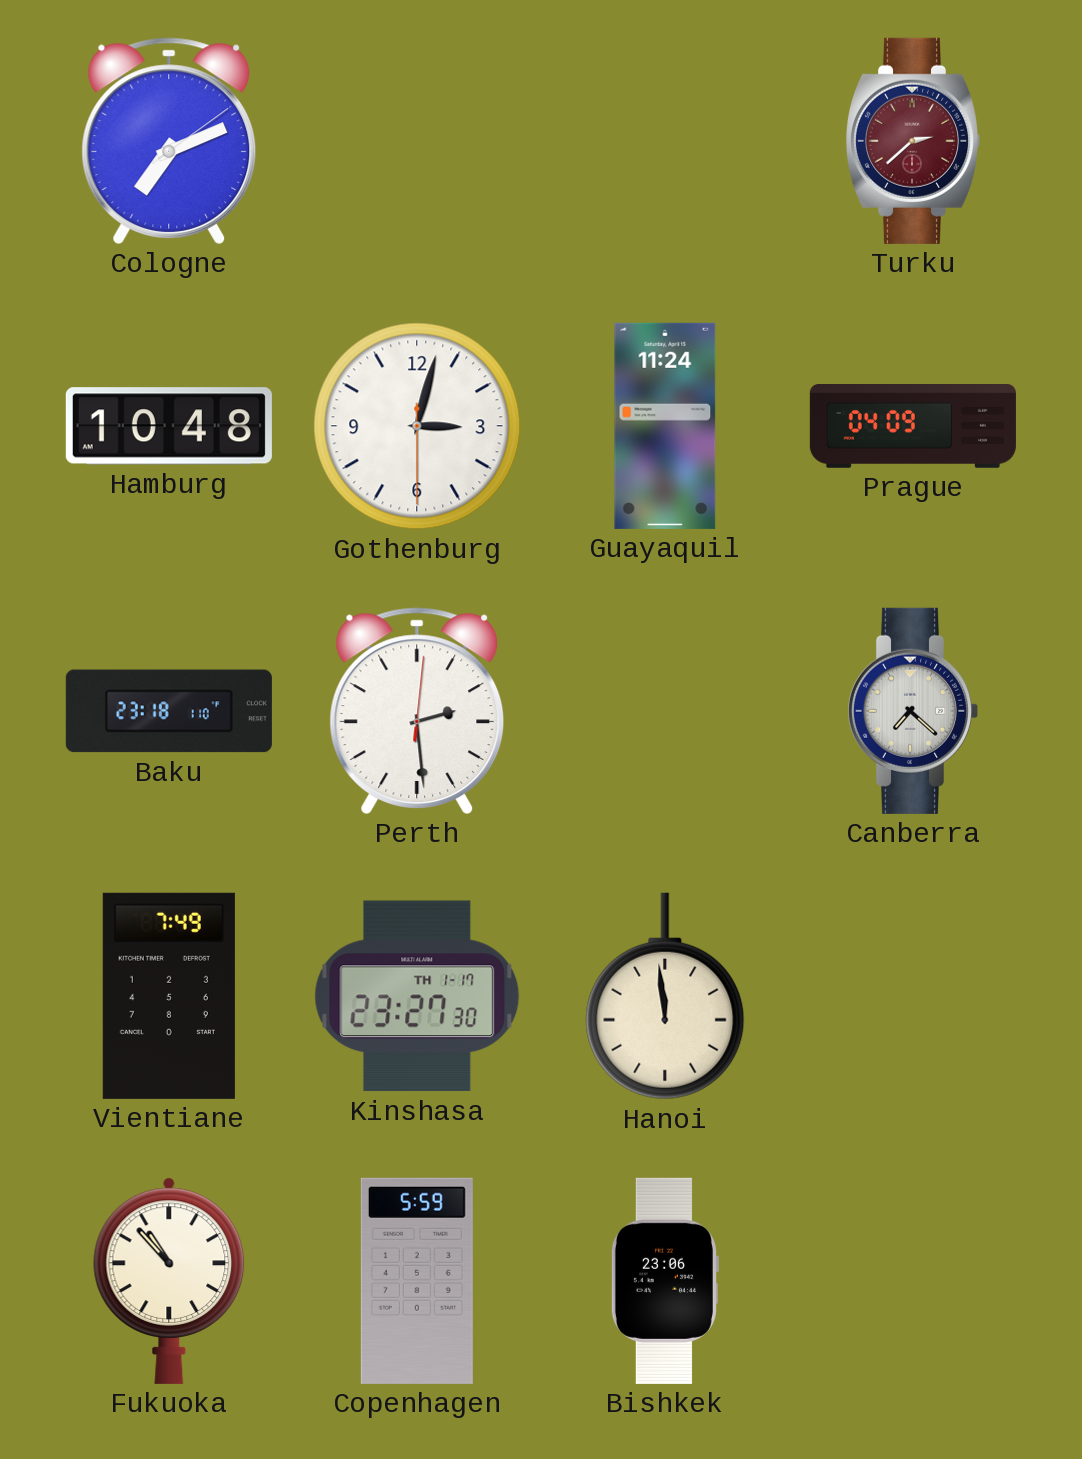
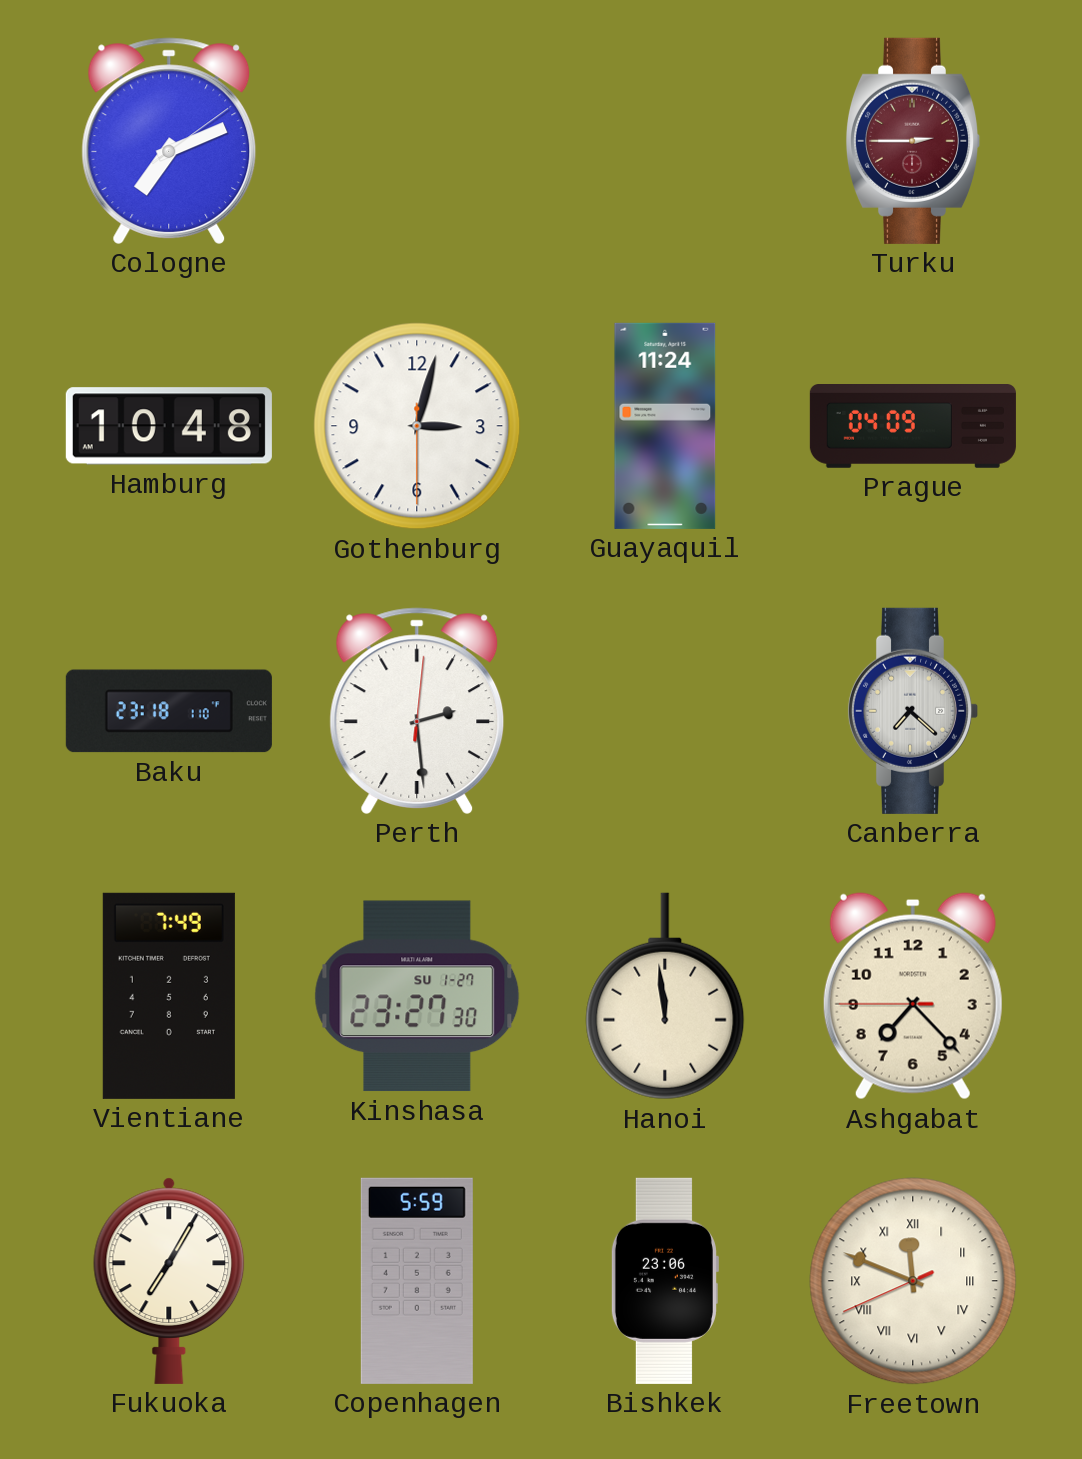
Turku: 2:38 -> 2:45 (913, 141)
Kinshasa date: TH 1-17 -> SU 1-27 (417, 996)
Ashgabat: none -> 7:22 (913, 996)
Fukuoka: 10:53 -> 7:05 (169, 1281)
Freetown: none -> 11:48 (913, 1281)
